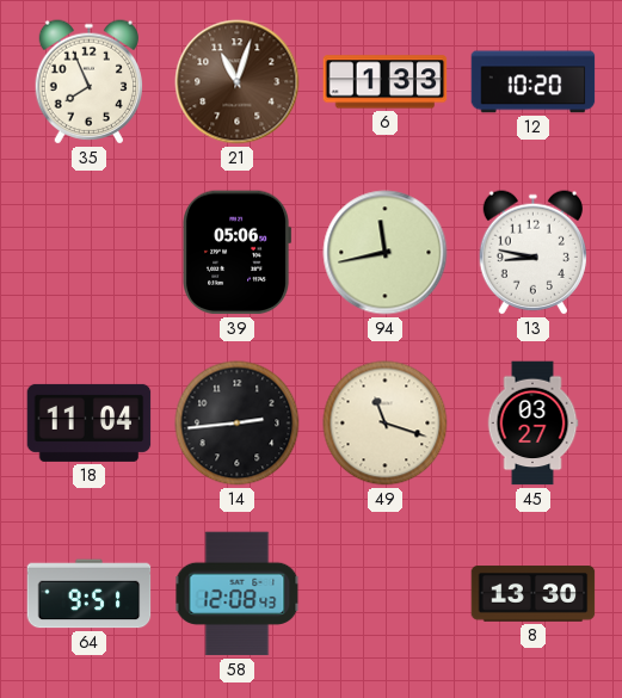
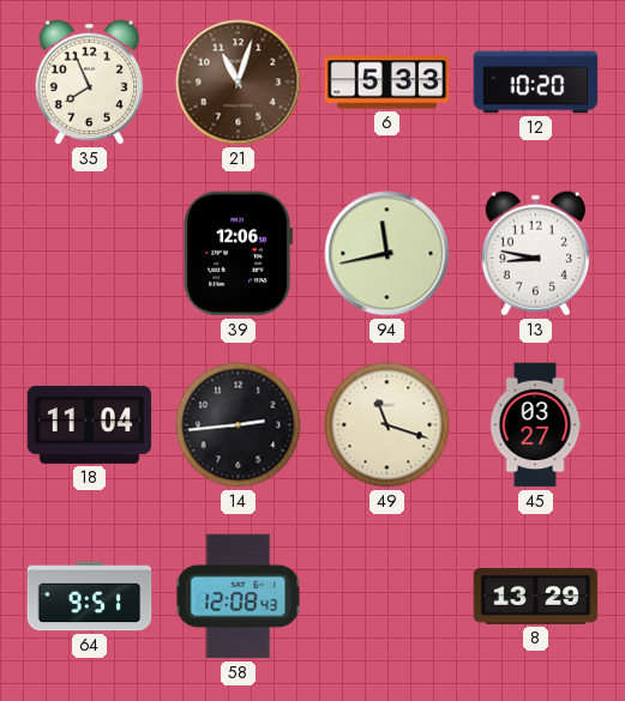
6: 1:33 -> 5:33 (387, 83)
39: 05:06 -> 12:06 (239, 254)
8: 13:30 -> 13:29 (536, 597)
